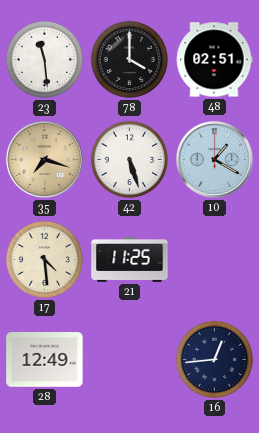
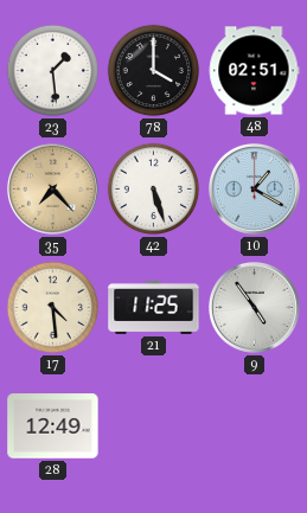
23: 11:29 -> 1:29 (53, 71)
35: 7:18 -> 7:23 (52, 188)
9: none -> 4:54 (254, 307)
16: 12:44 -> none (215, 360)
